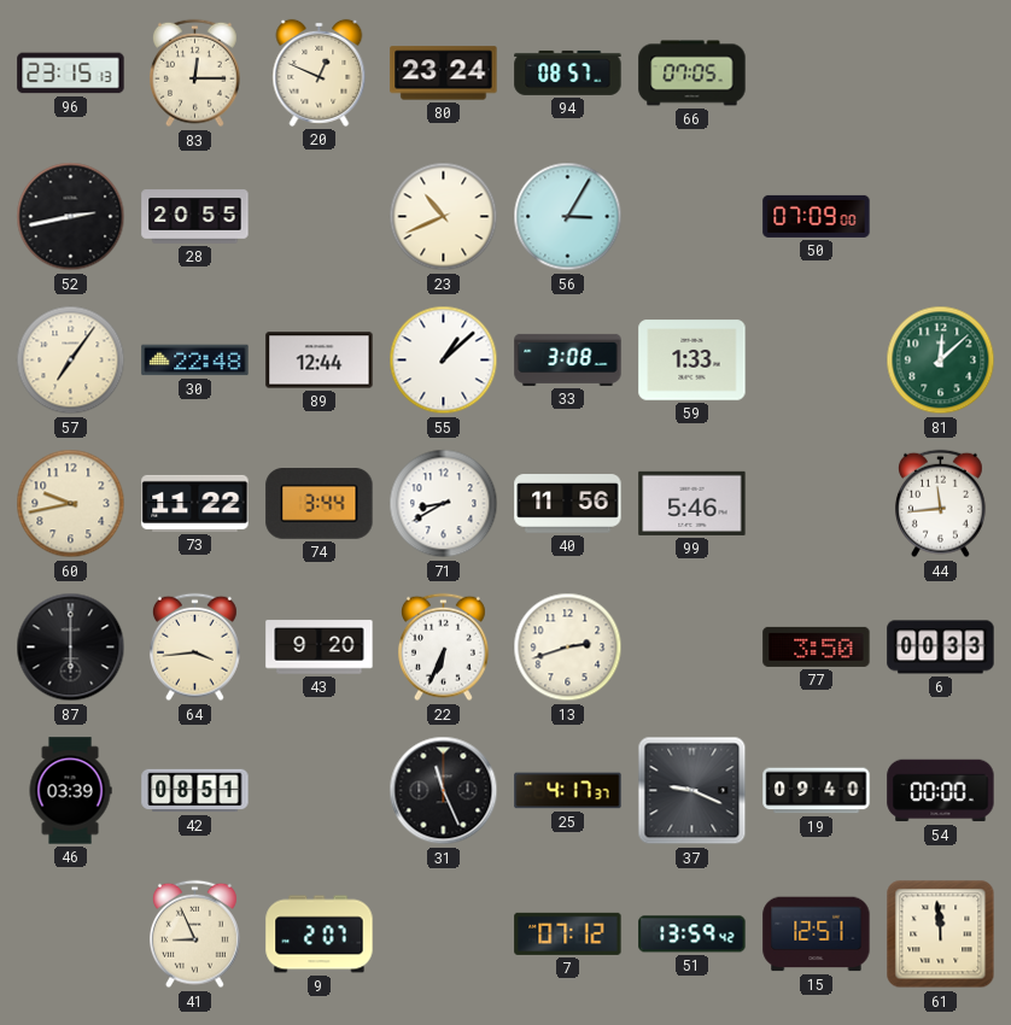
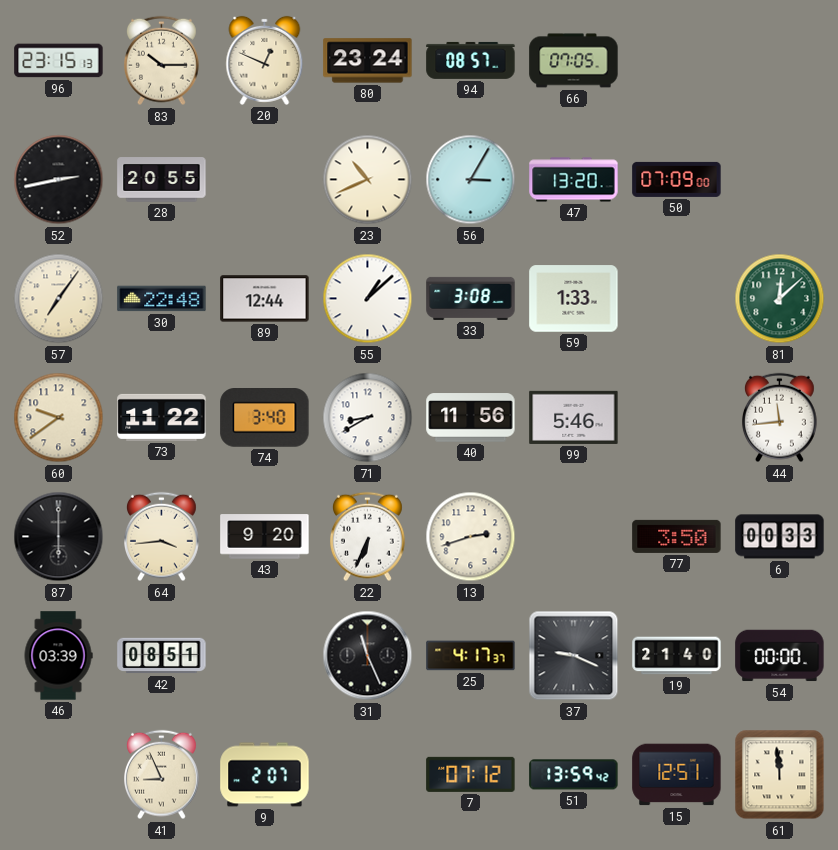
83: 12:15 -> 10:15 (162, 61)
47: none -> 13:20 (574, 180)
60: 9:43 -> 9:39 (59, 418)
74: 3:44 -> 3:40 (265, 418)
19: 09:40 -> 21:40 (677, 656)
